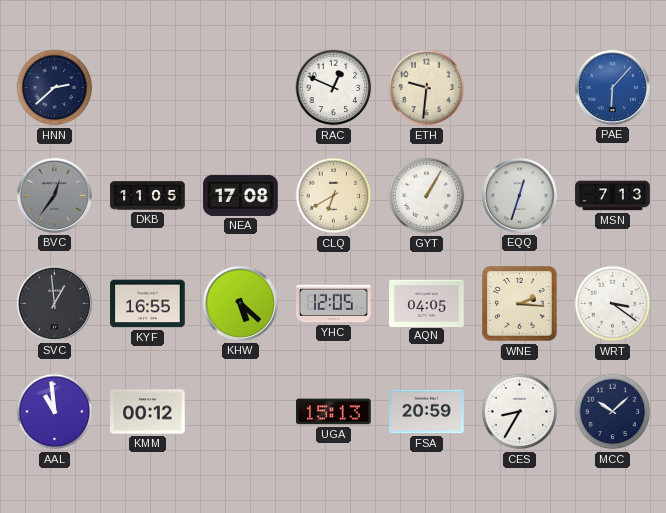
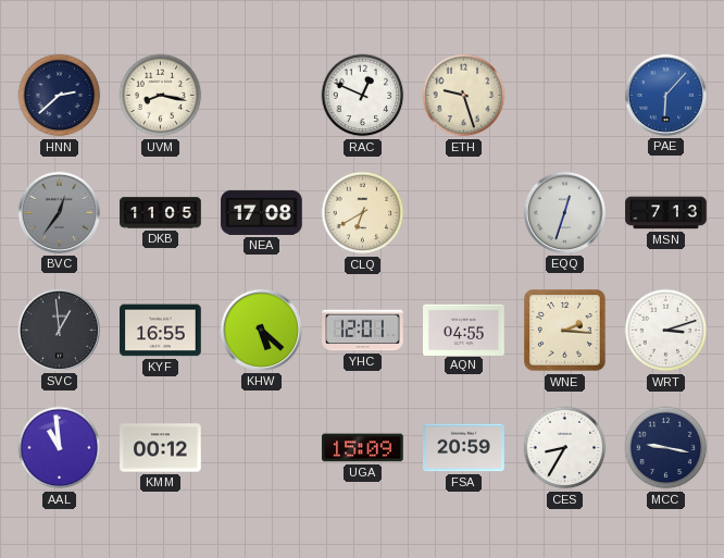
UVM: none -> 8:17 (161, 96)
ETH: 9:31 -> 9:27 (464, 96)
GYT: 1:05 -> none (427, 196)
YHC: 12:05 -> 12:01 (363, 331)
AQN: 04:05 -> 04:55 (464, 330)
WRT: 3:21 -> 3:12 (666, 331)
UGA: 15:13 -> 15:09 (363, 448)
MCC: 10:08 -> 9:17 (666, 448)
